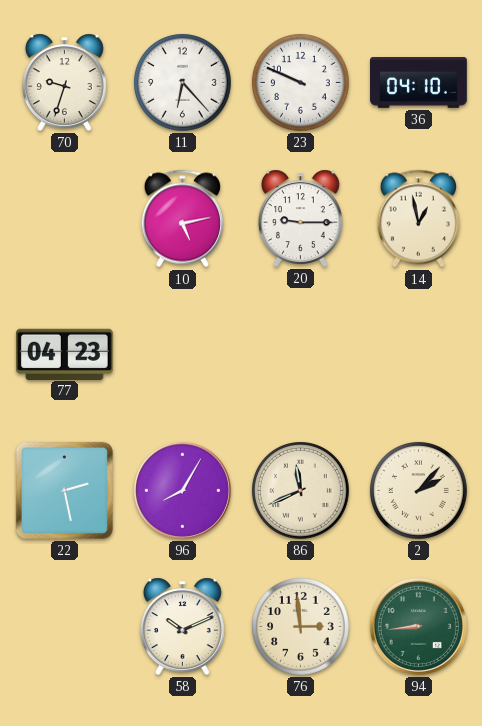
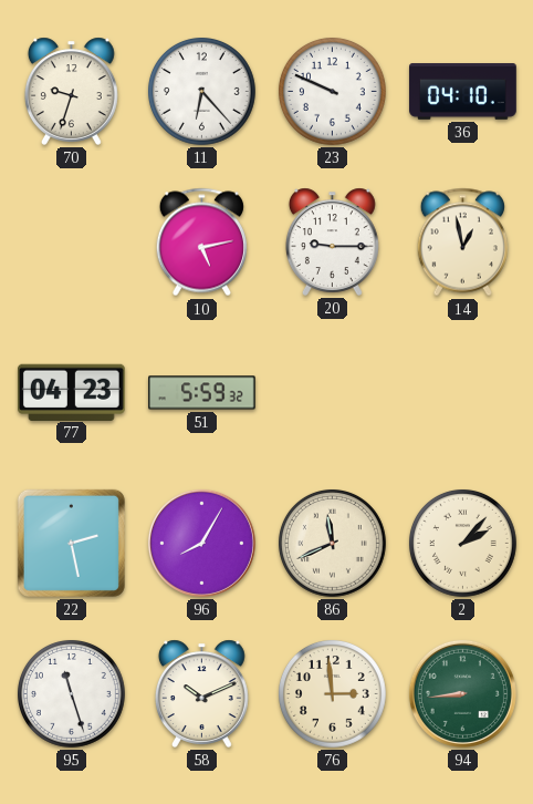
51: none -> 5:59 (202, 393)
95: none -> 11:27 (71, 693)
